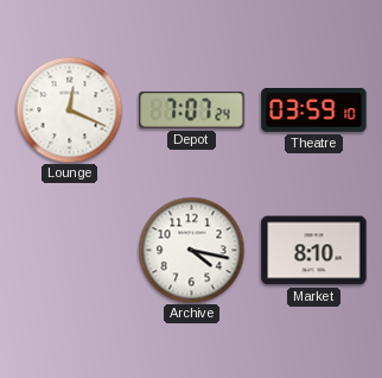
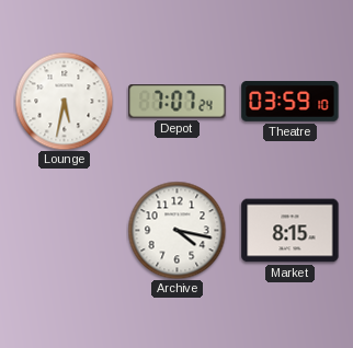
Lounge: 12:19 -> 5:32 (64, 101)
Market: 8:10 -> 8:15 (291, 231)
